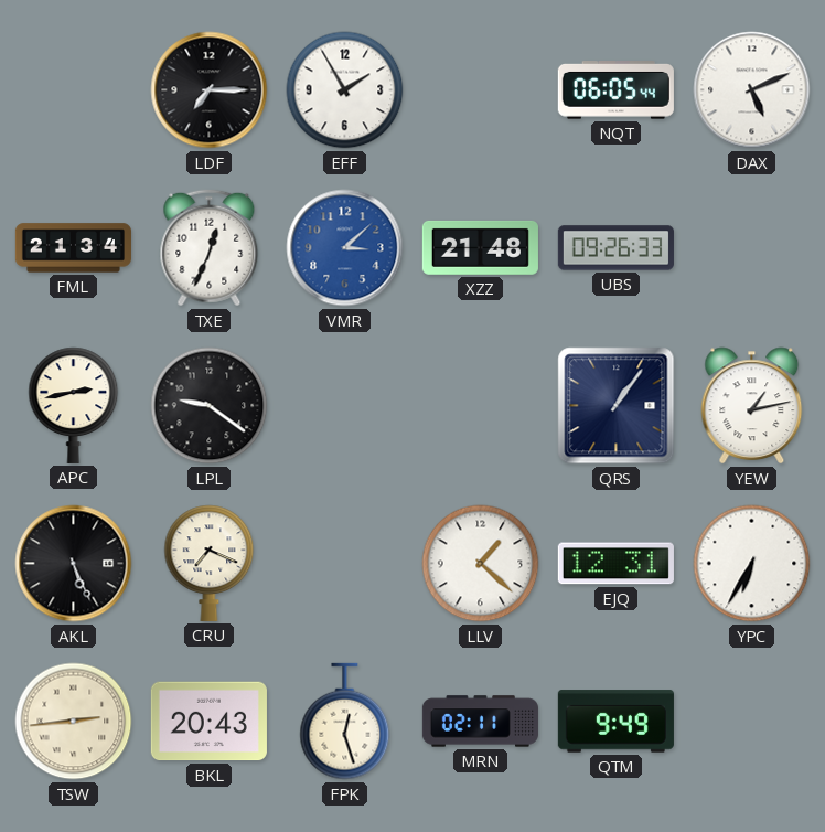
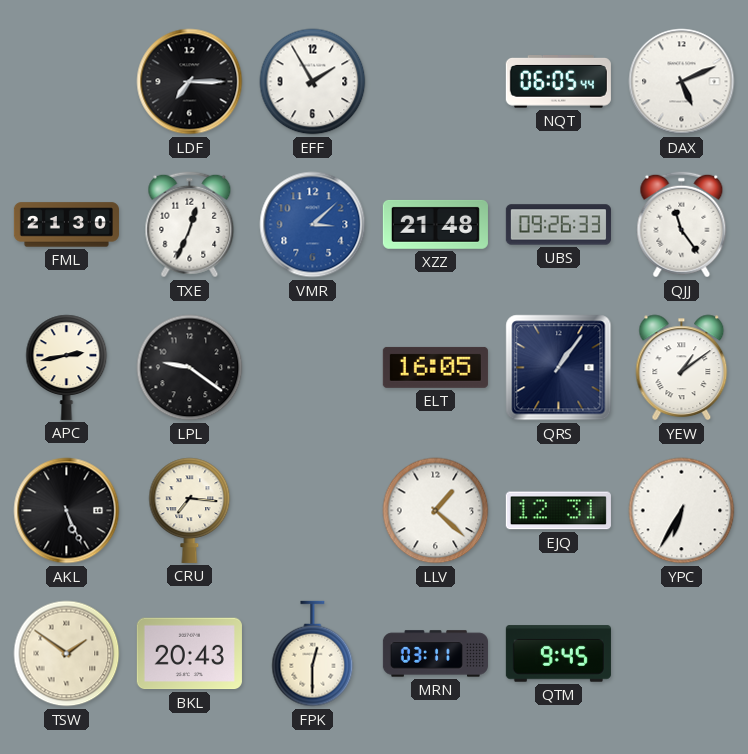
FML: 21:34 -> 21:30 (66, 225)
QJJ: none -> 11:24 (682, 225)
ELT: none -> 16:05 (435, 367)
YEW: 1:13 -> 1:09 (682, 368)
CRU: 7:19 -> 7:16 (190, 510)
TSW: 2:44 -> 1:51 (67, 654)
FPK: 12:27 -> 12:30 (313, 654)
MRN: 02:11 -> 03:11 (435, 654)
QTM: 9:49 -> 9:45 (558, 654)
